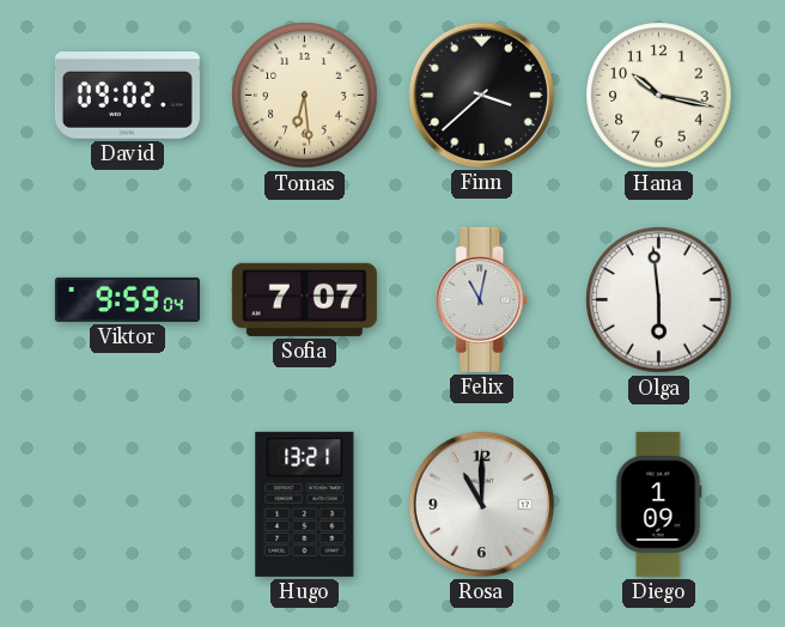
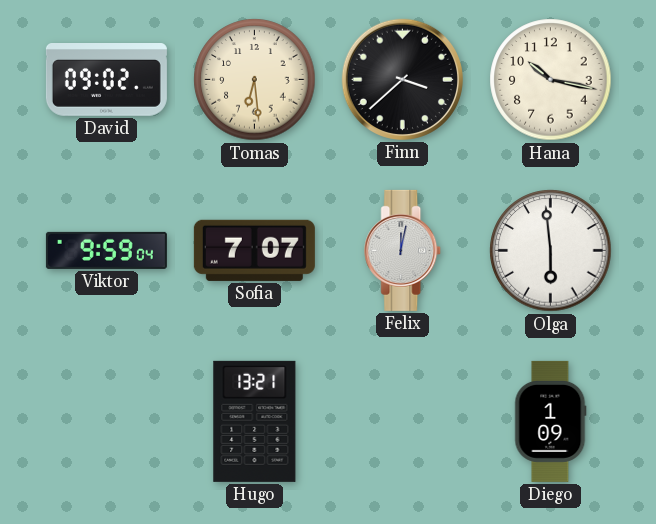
Felix: 11:02 -> 12:02 (403, 250)
Rosa: 11:00 -> none (481, 504)
